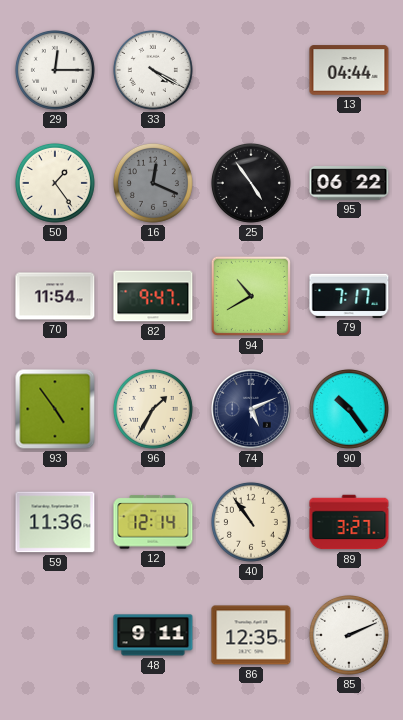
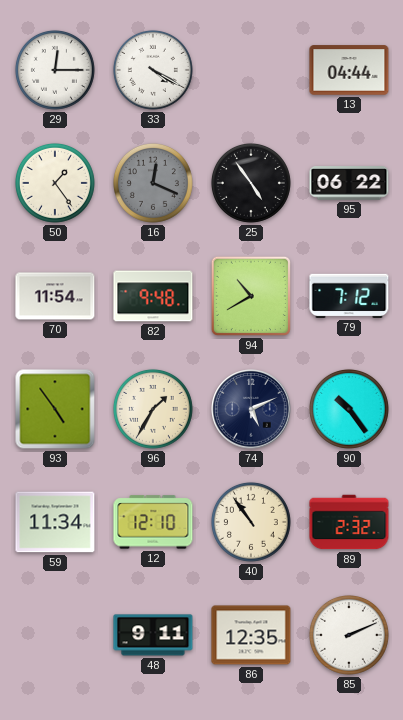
82: 9:47 -> 9:48 (153, 296)
79: 7:17 -> 7:12 (349, 296)
59: 11:36 -> 11:34 (55, 522)
12: 12:14 -> 12:10 (153, 522)
89: 3:27 -> 2:32 (349, 522)
